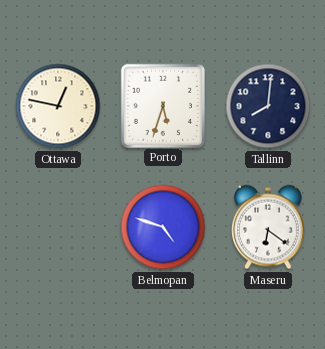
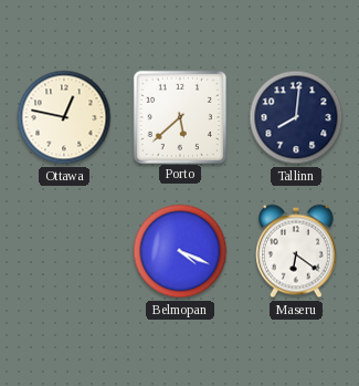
Porto: 5:33 -> 5:38 (179, 116)
Belmopan: 4:48 -> 4:19 (180, 251)
